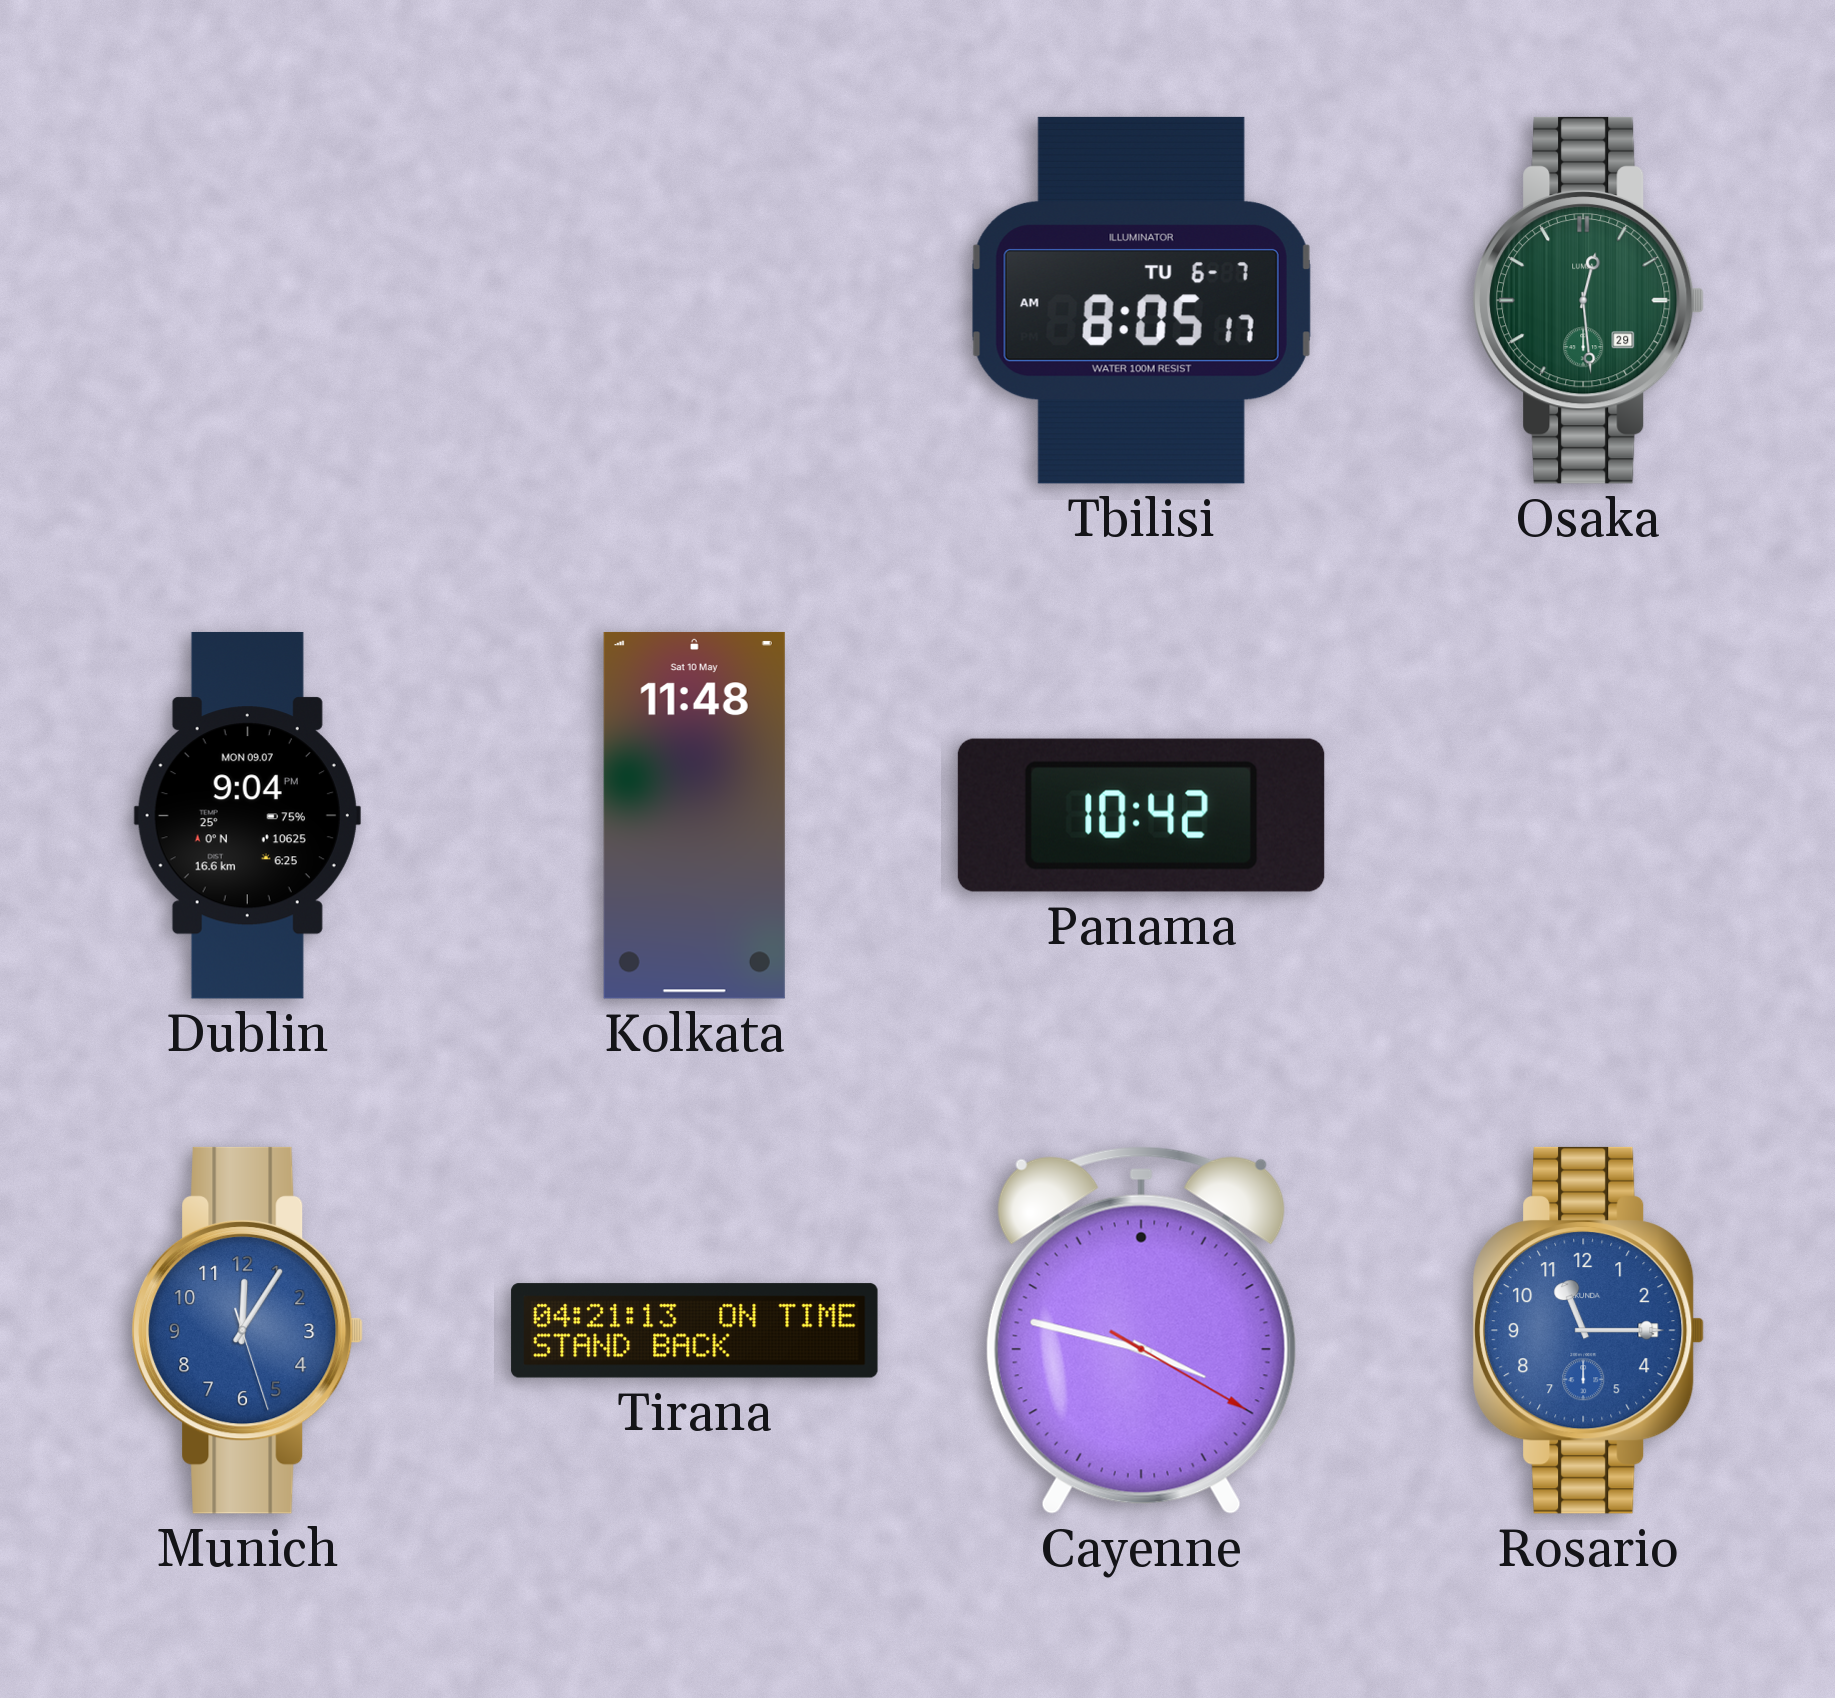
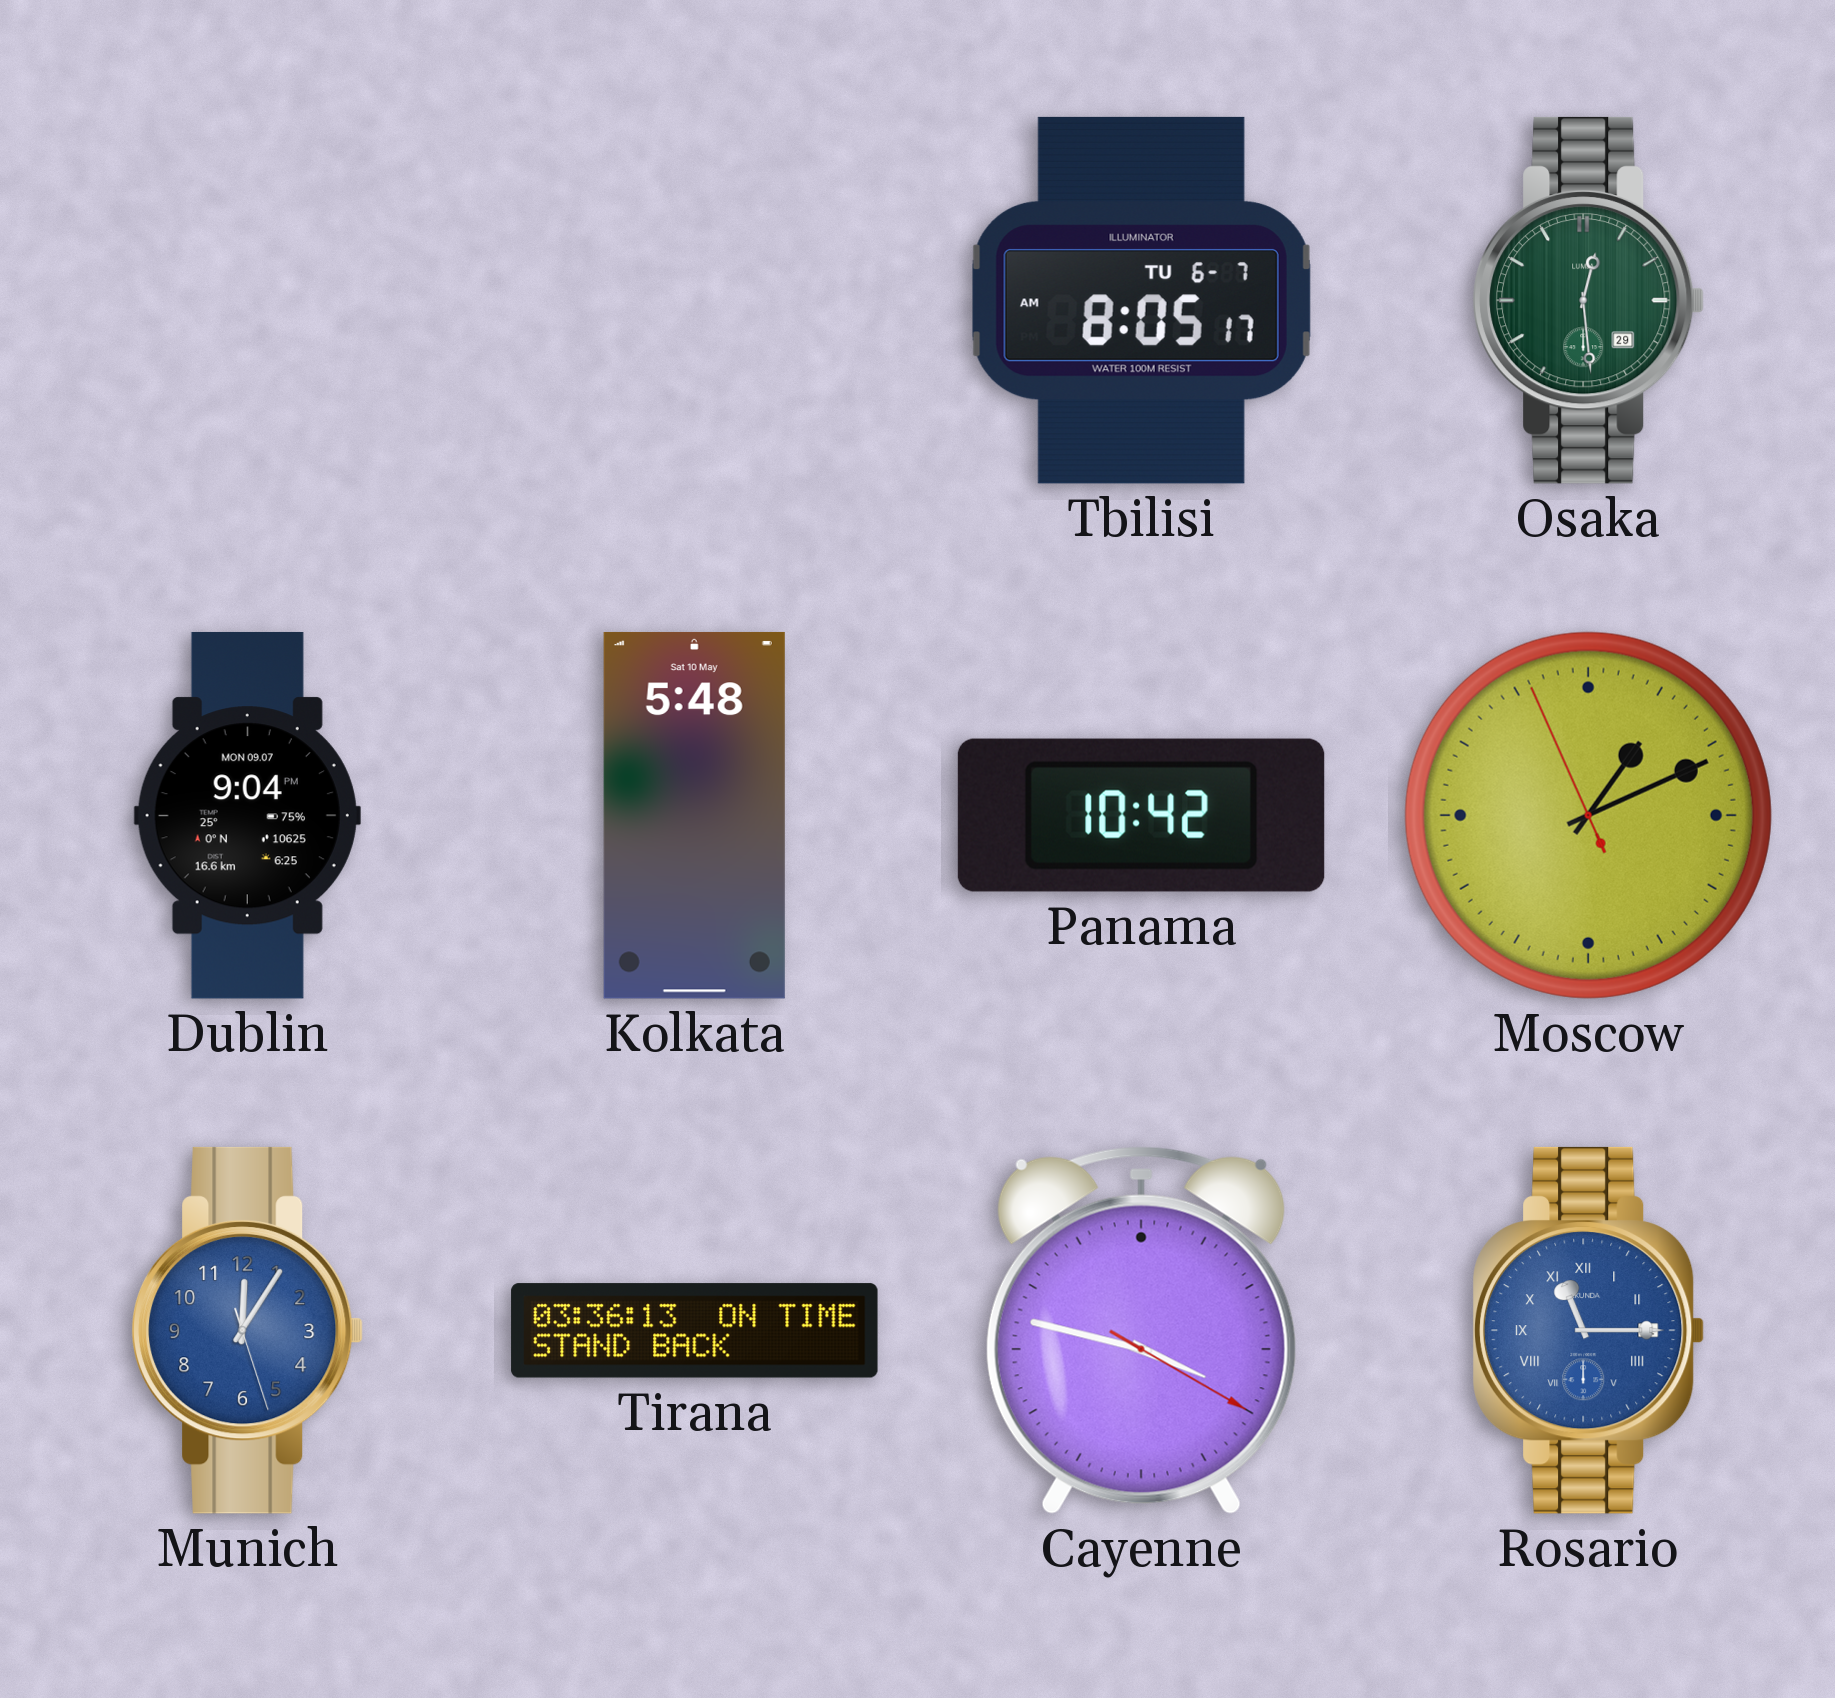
Kolkata: 11:48 -> 5:48 (694, 815)
Moscow: none -> 1:10 (1588, 815)
Tirana: 04:21 -> 03:36 (695, 1331)
Rosario numerals: Arabic -> Roman (1588, 1330)
